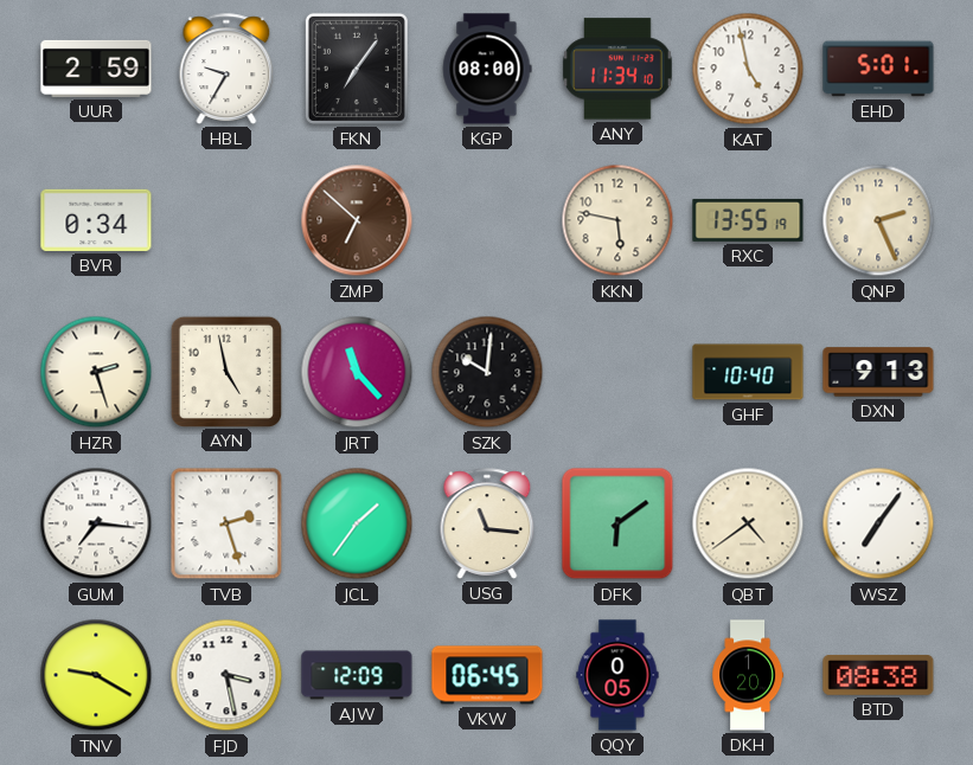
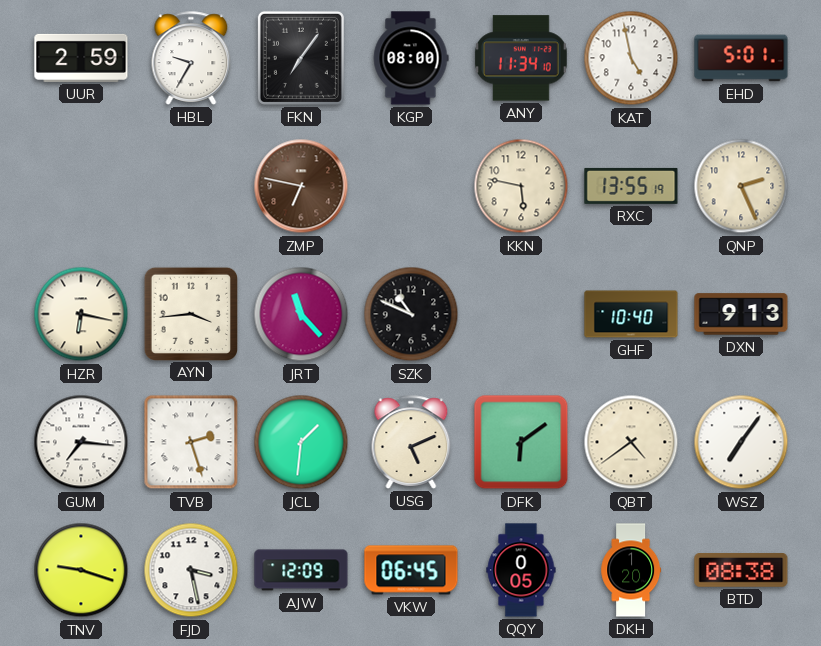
BVR: 0:34 -> none (96, 220)
ZMP: 6:52 -> 6:47 (301, 186)
HZR: 2:27 -> 6:17 (81, 314)
AYN: 4:58 -> 3:44 (190, 313)
SZK: 10:01 -> 10:49 (411, 314)
JCL: 1:36 -> 1:31 (301, 442)
USG: 11:16 -> 5:11 (411, 442)
TNV: 9:20 -> 9:18 (81, 570)
